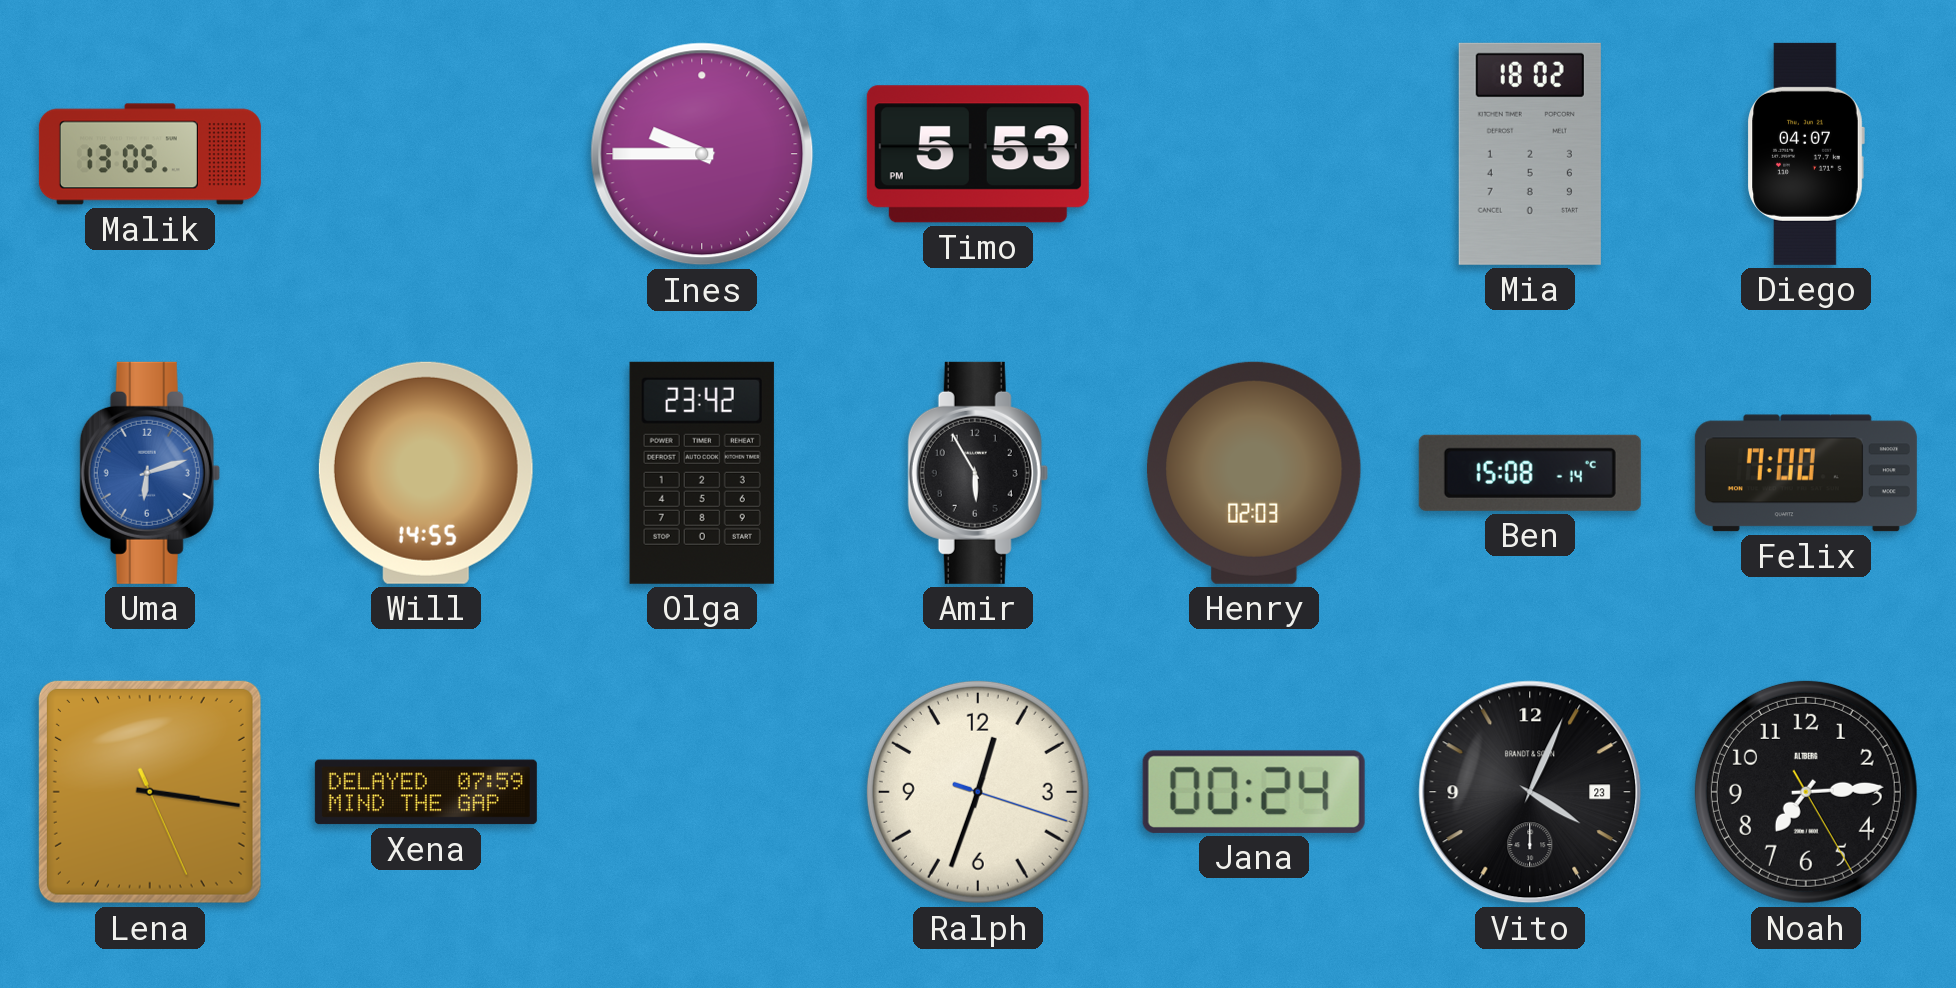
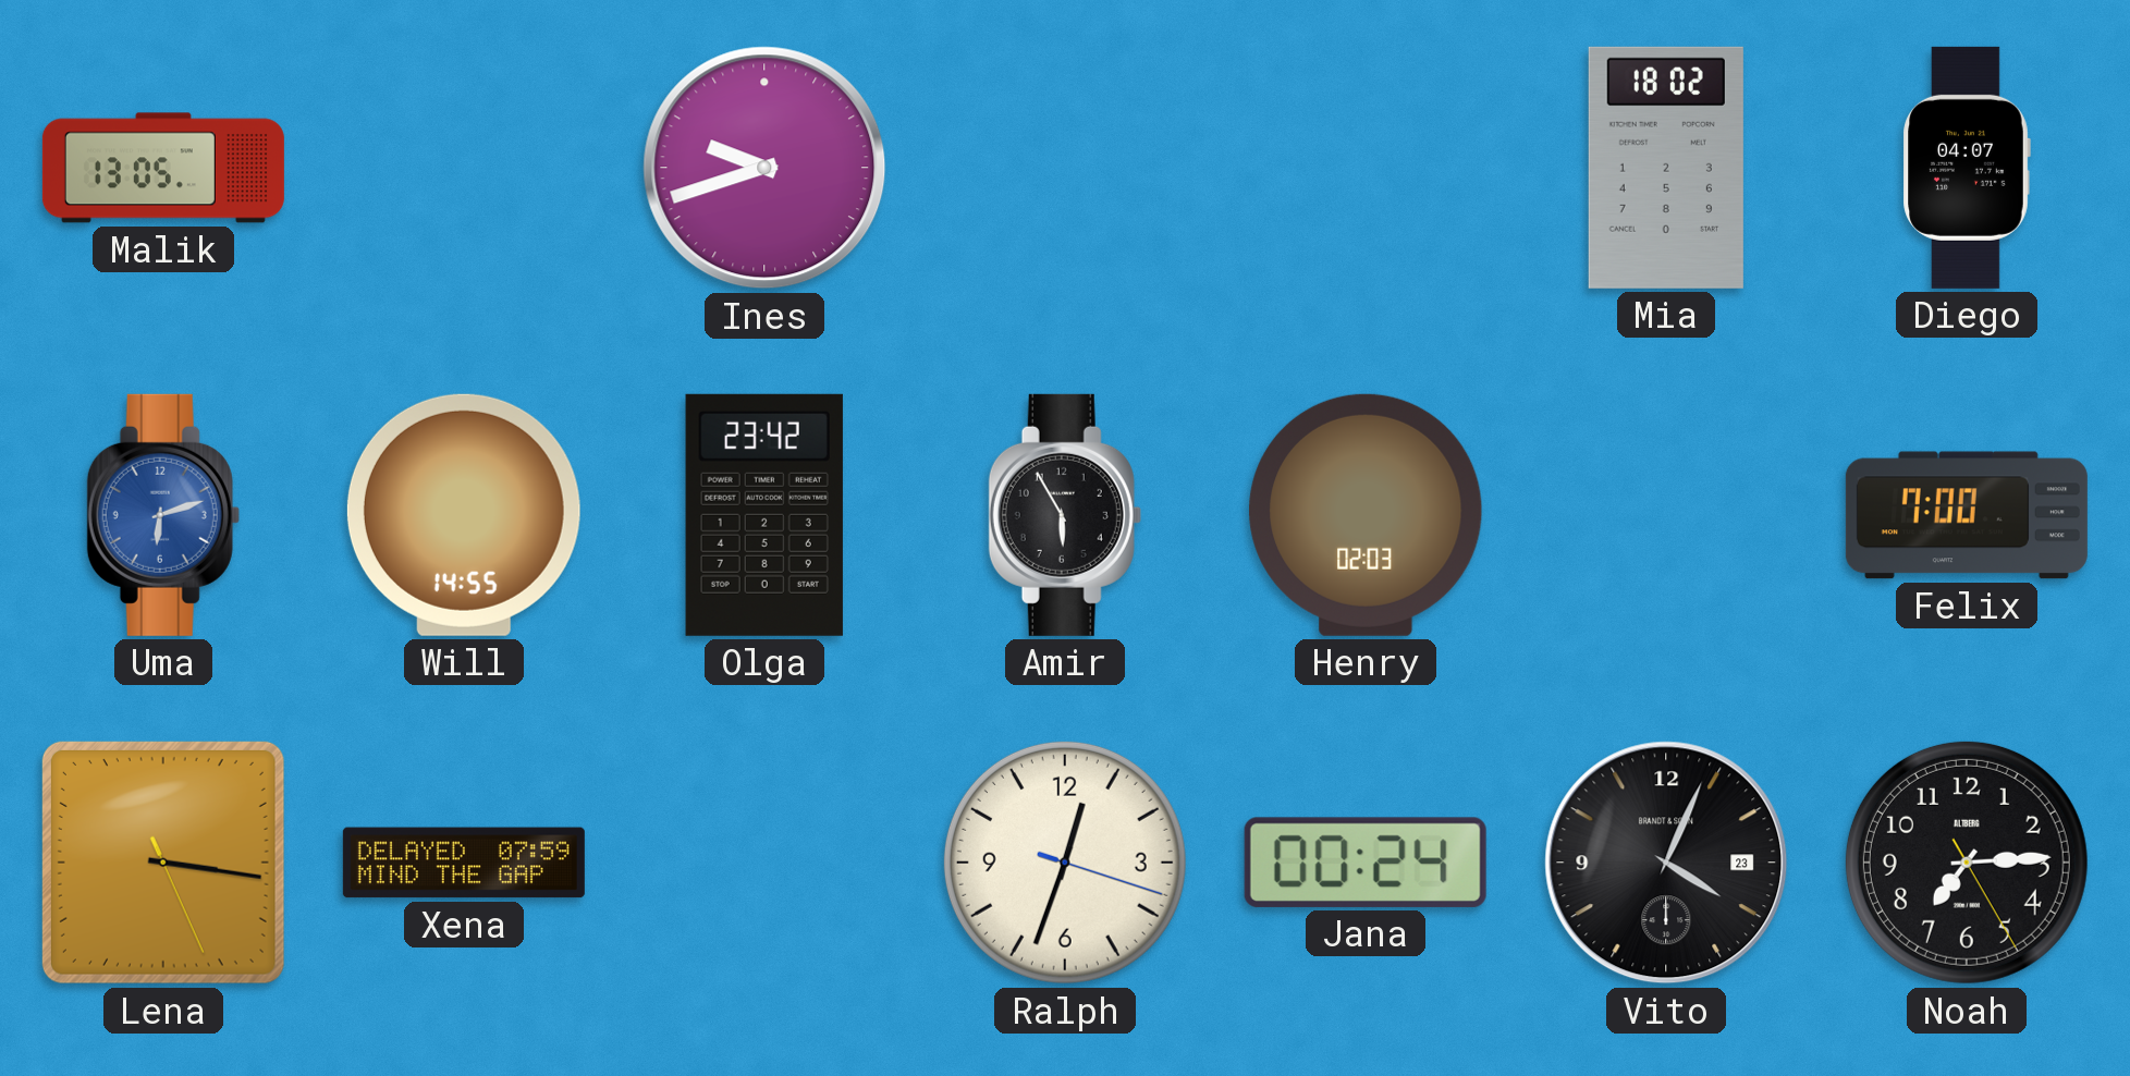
Ines: 9:45 -> 9:42 (764, 168)
Timo: 5:53 -> none (978, 154)
Ben: 15:08 -> none (1530, 473)
